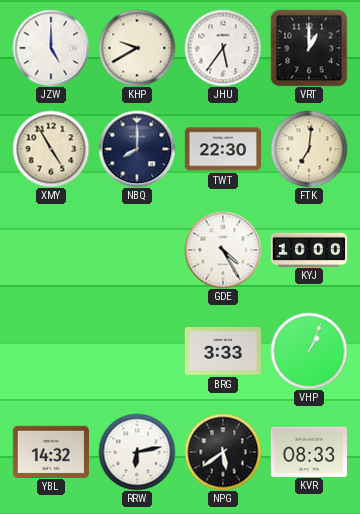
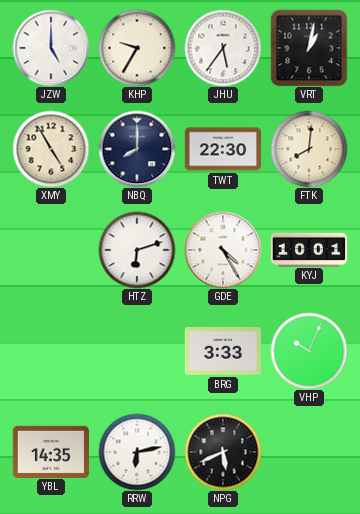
KHP: 9:40 -> 9:35 (137, 48)
VRT: 1:00 -> 1:02 (309, 48)
FTK: 7:01 -> 8:01 (309, 149)
HTZ: none -> 6:12 (137, 250)
KYJ: 10:00 -> 10:01 (309, 249)
VHP: 1:04 -> 10:04 (309, 351)
YBL: 14:32 -> 14:35 (50, 451)
NPG: 5:39 -> 5:41 (223, 452)
KVR: 08:33 -> none (308, 451)
